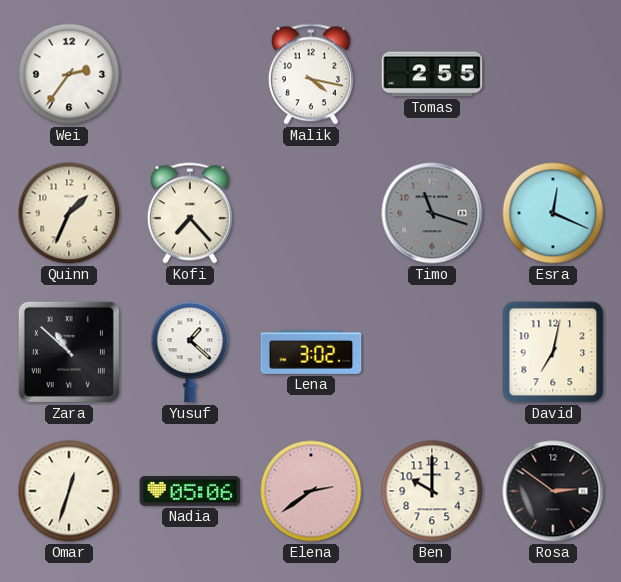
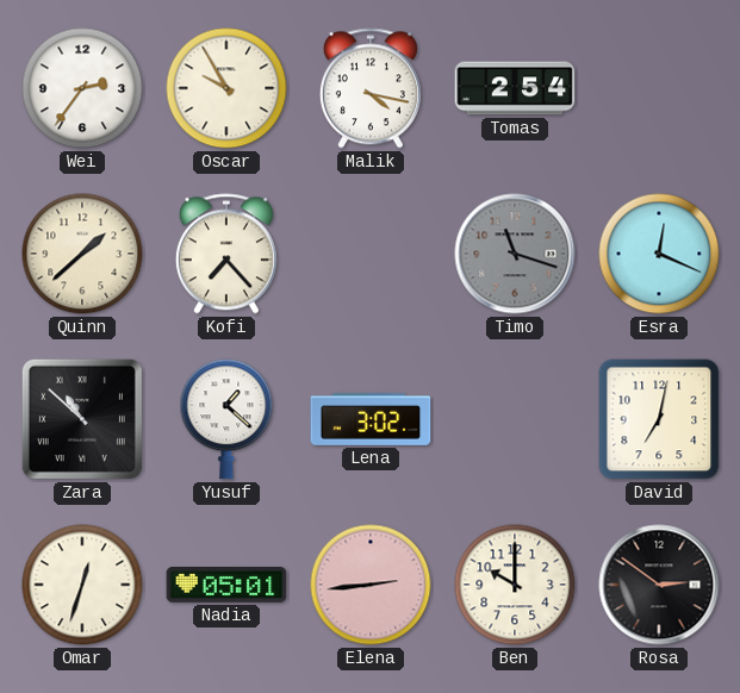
Oscar: none -> 9:55 (226, 88)
Tomas: 2:55 -> 2:54 (515, 88)
Quinn: 1:34 -> 1:38 (82, 254)
Nadia: 05:06 -> 05:01 (226, 586)
Elena: 2:39 -> 2:44 (371, 585)
